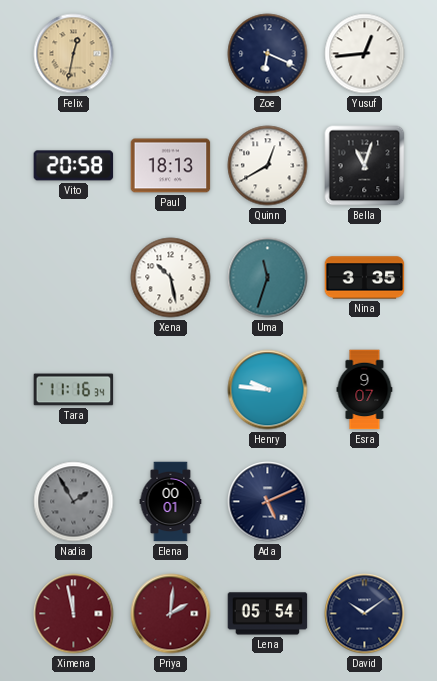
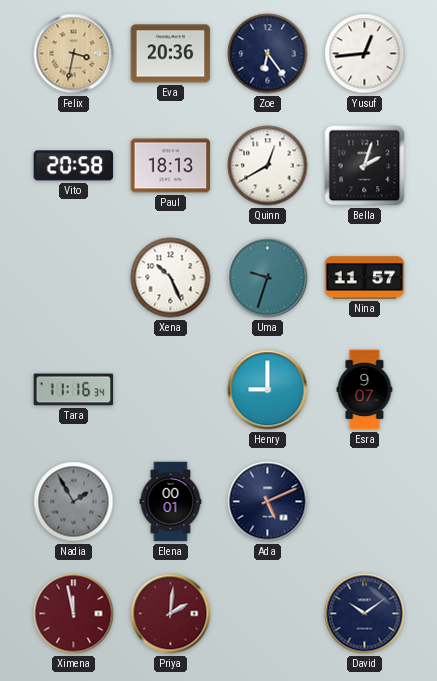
Felix: 12:32 -> 3:32 (74, 54)
Eva: none -> 20:36 (171, 54)
Zoe: 6:19 -> 6:24 (268, 54)
Bella: 11:03 -> 2:03 (365, 166)
Xena: 10:28 -> 10:26 (171, 278)
Uma: 11:33 -> 9:33 (268, 278)
Nina: 3:35 -> 11:57 (365, 278)
Henry: 9:46 -> 9:00 (268, 390)
Lena: 05:54 -> none (268, 614)
